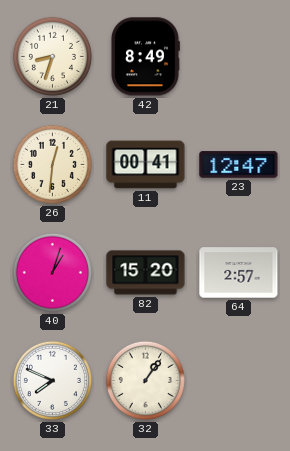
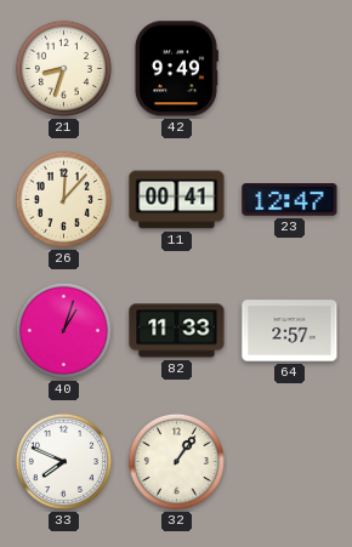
42: 8:49 -> 9:49 (176, 69)
26: 12:31 -> 12:07 (63, 199)
82: 15:20 -> 11:33 (177, 331)
